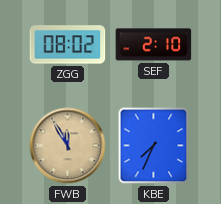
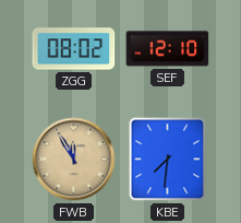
SEF: 2:10 -> 12:10 (168, 49)
KBE: 7:34 -> 7:31 (168, 160)
